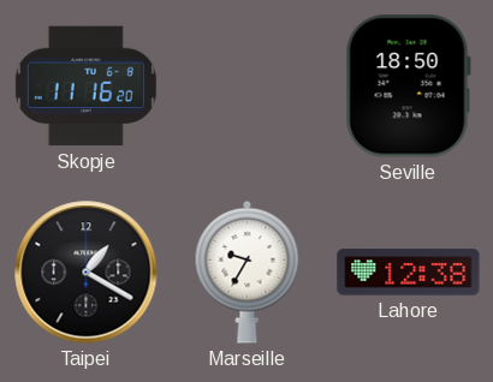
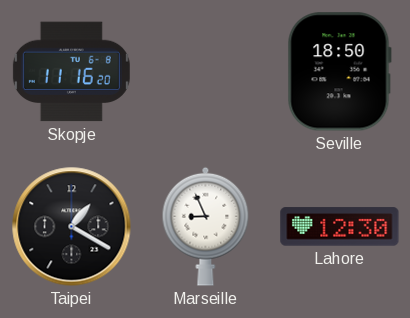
Marseille: 9:35 -> 8:56 (206, 226)
Lahore: 12:38 -> 12:30 (340, 227)
